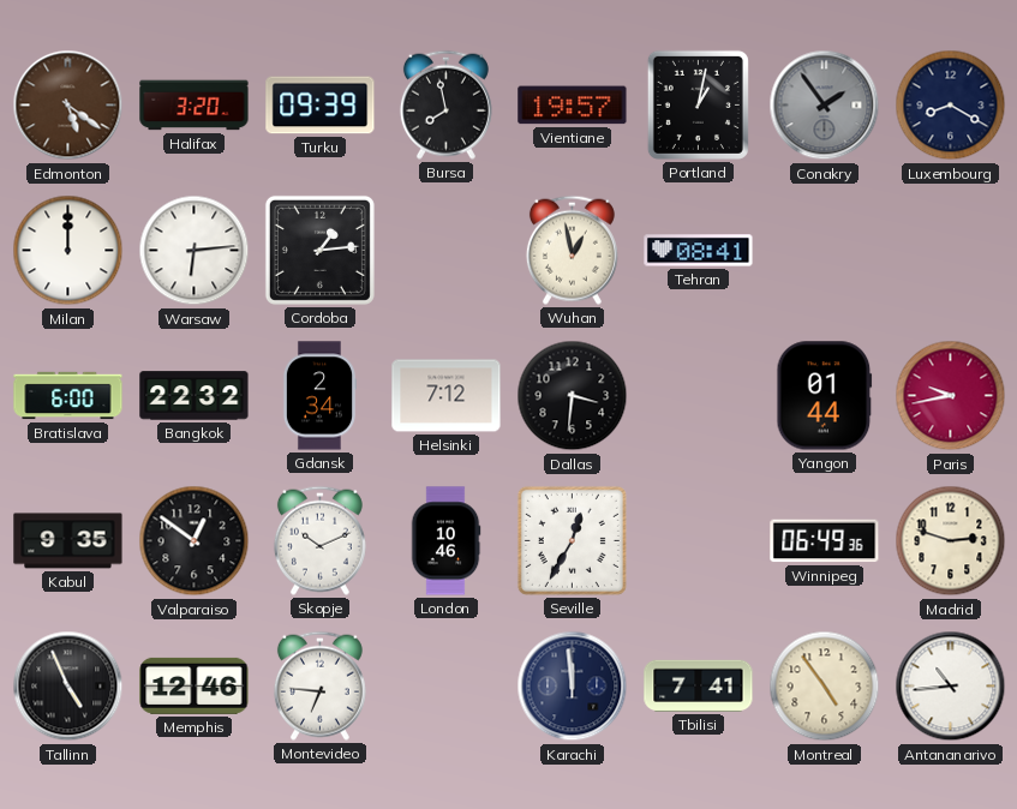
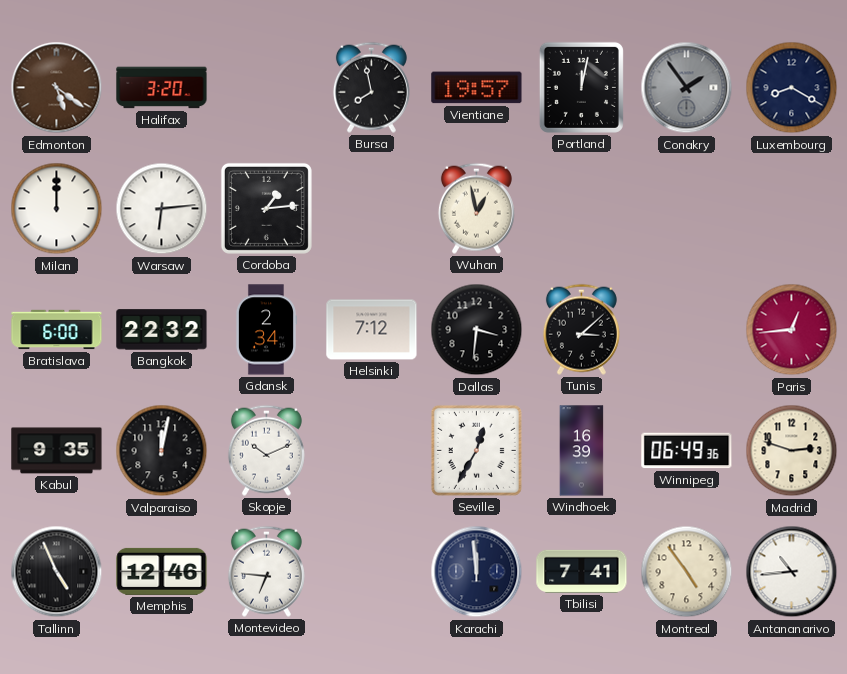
Turku: 09:39 -> none (321, 106)
Portland: 1:02 -> 12:02 (581, 87)
Tehran: 08:41 -> none (699, 251)
Tunis: none -> 3:08 (581, 329)
Yangon: 01:44 -> none (825, 396)
Paris: 9:43 -> 12:44 (792, 330)
Valparaiso: 12:51 -> 12:02 (162, 451)
London: 10:46 -> none (445, 541)
Windhoek: none -> 16:39 (582, 451)
